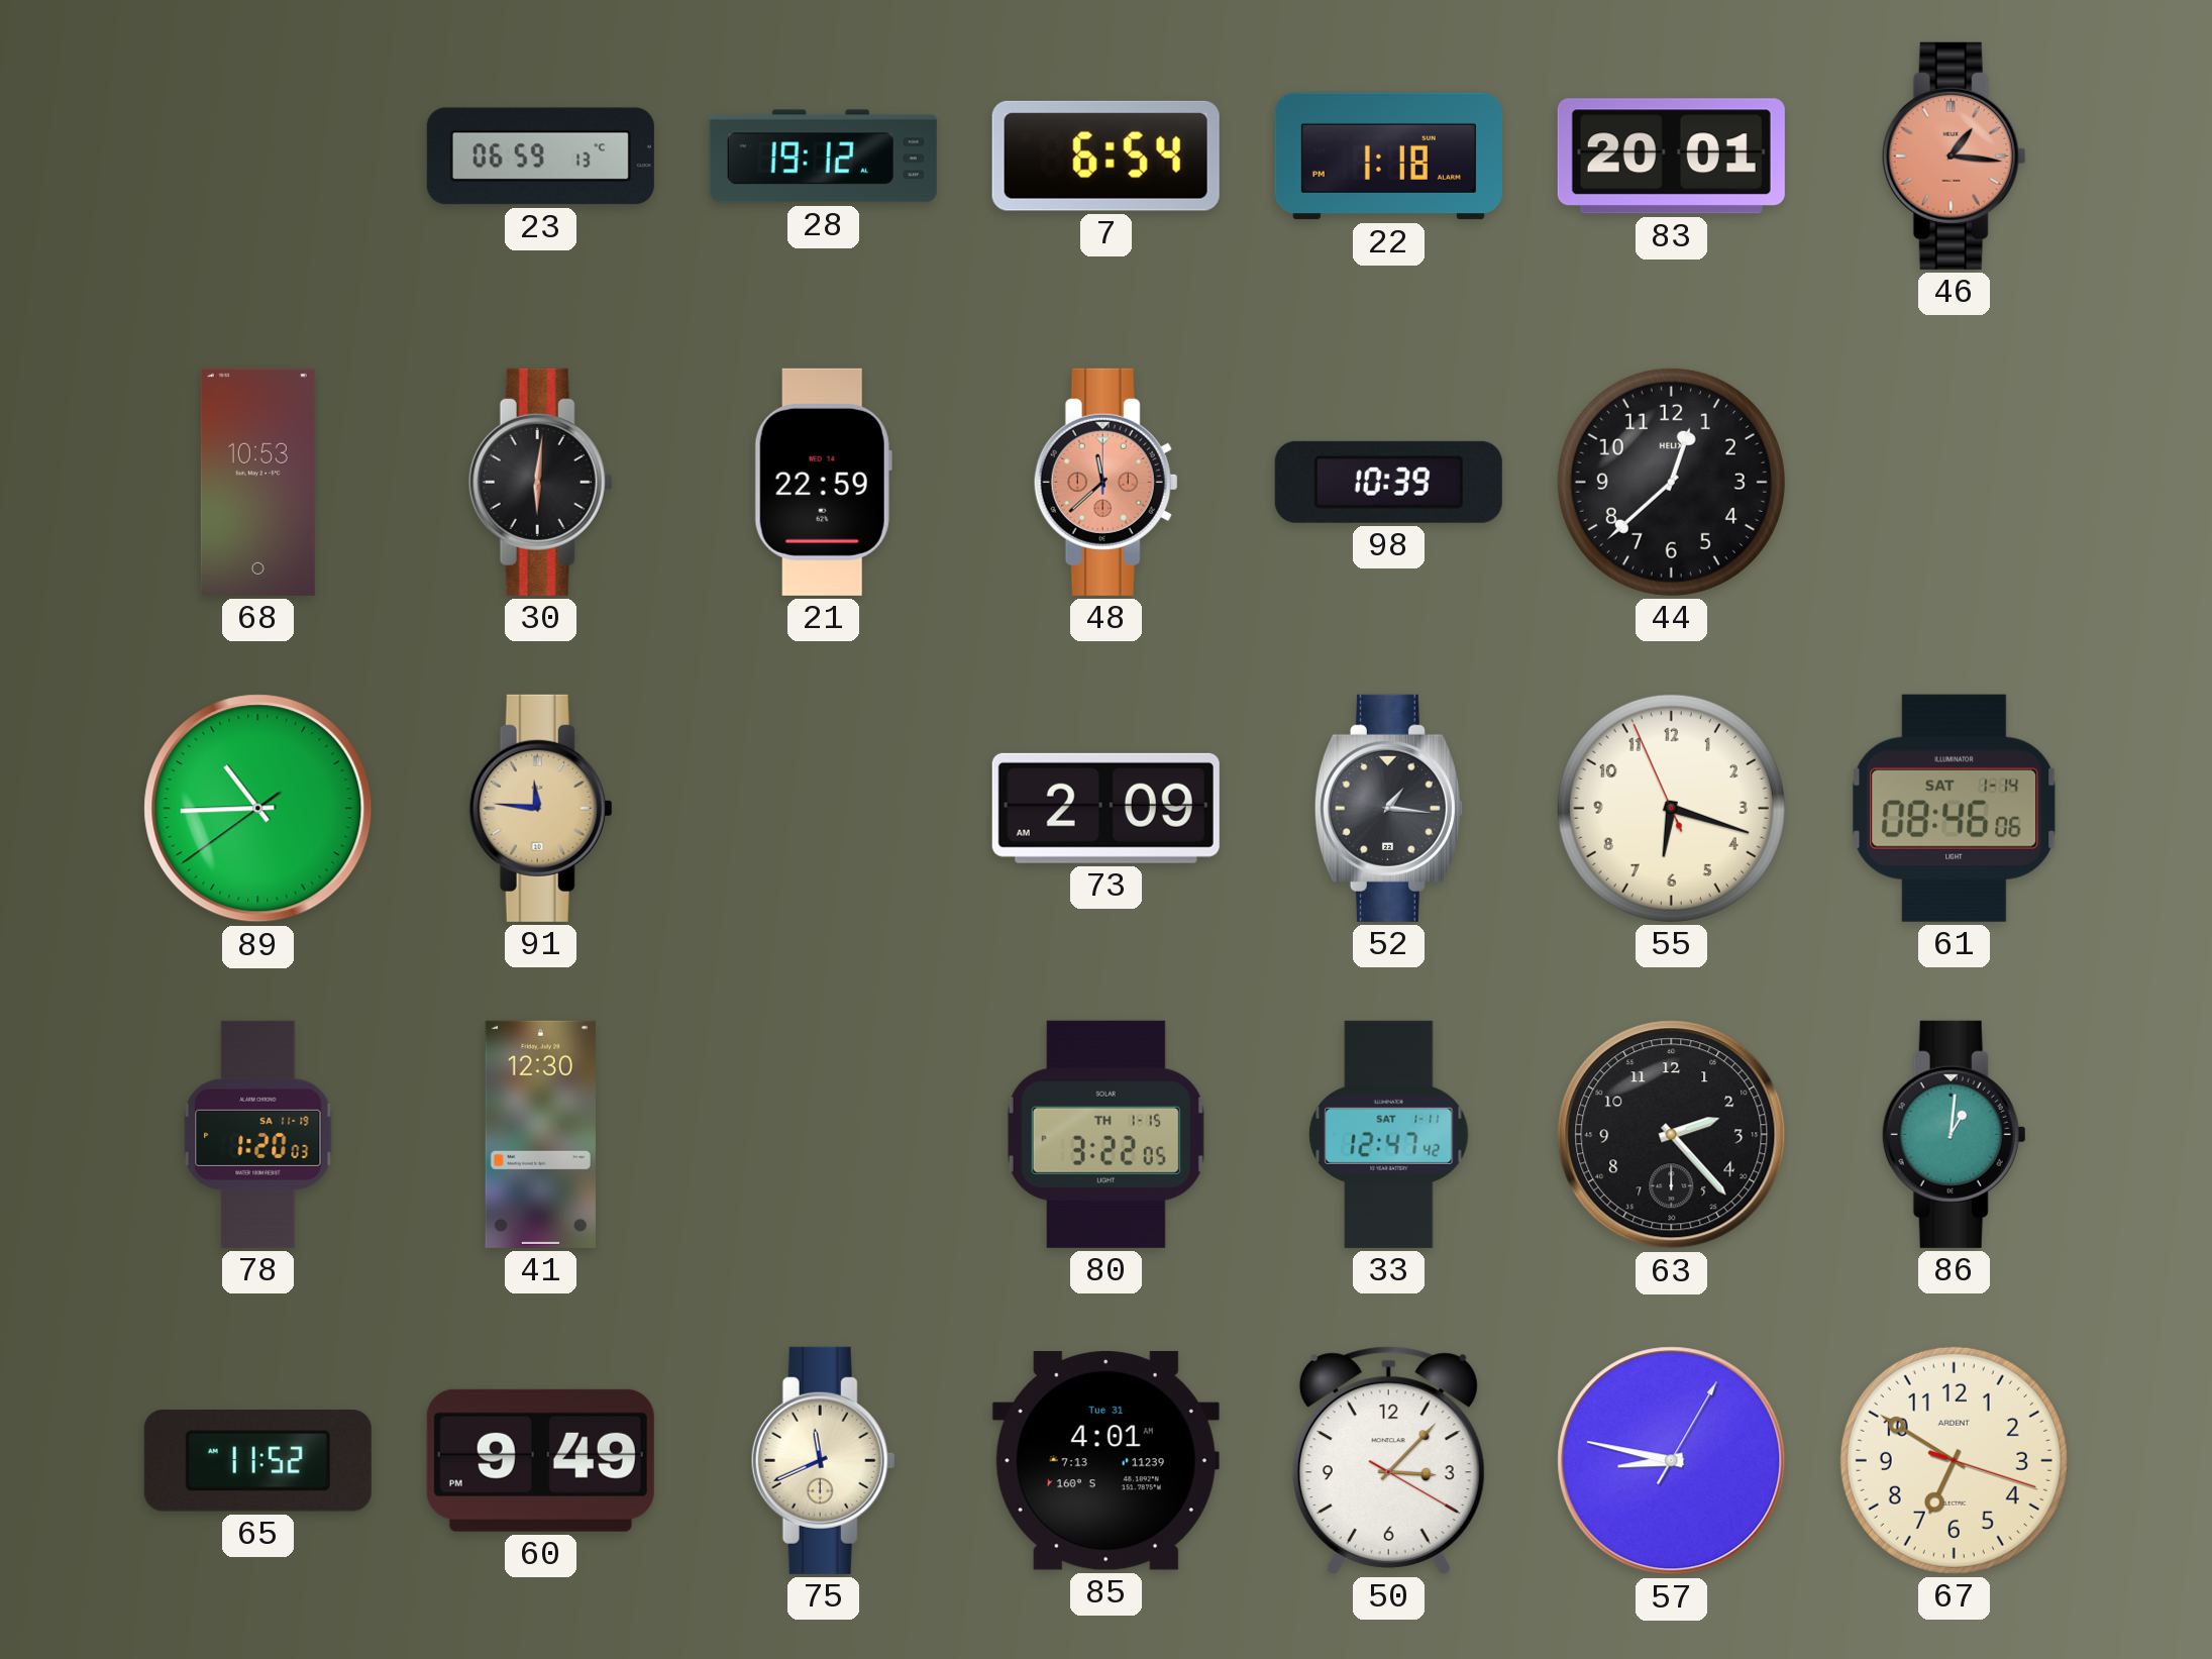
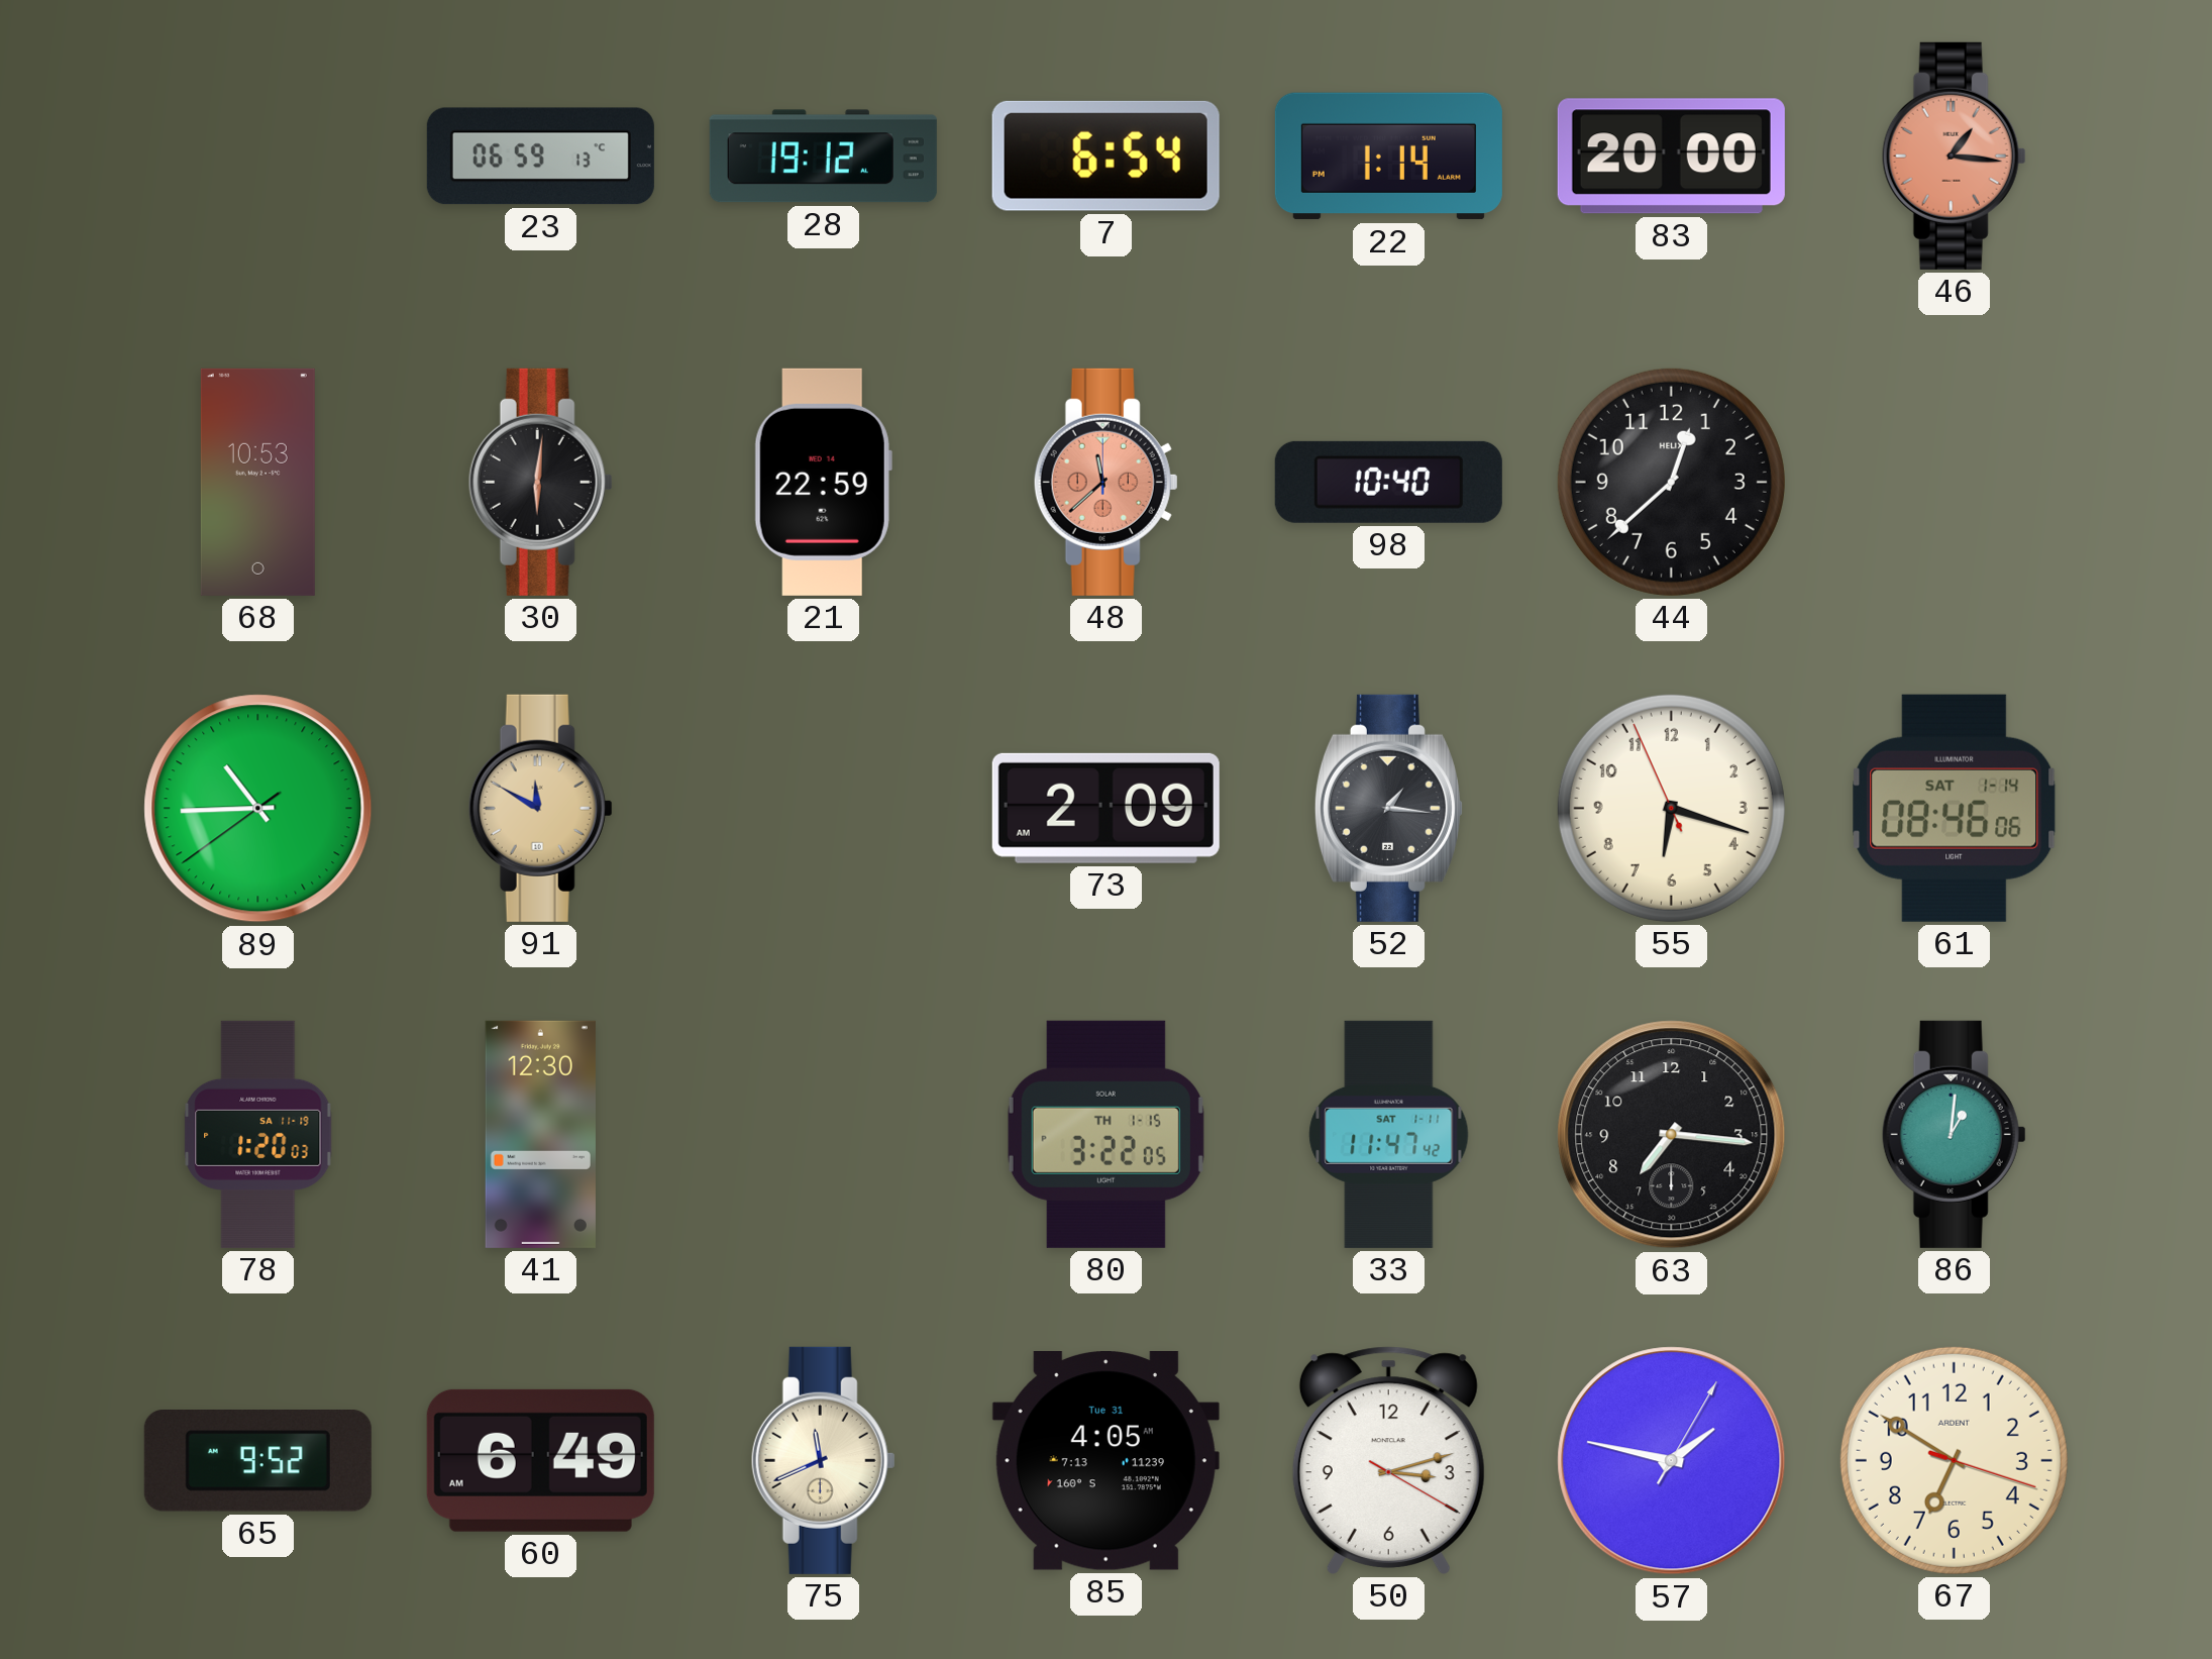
22: 1:18 -> 1:14 (1388, 157)
83: 20:01 -> 20:00 (1671, 157)
98: 10:39 -> 10:40 (1388, 482)
91: 11:46 -> 11:50 (540, 808)
33: 12:47 -> 11:47 (1389, 1134)
63: 2:23 -> 7:16 (1672, 1135)
65: 11:52 -> 9:52 (257, 1461)
60: 9:49 -> 6:49 (540, 1460)
85: 4:01 -> 4:05 (1105, 1461)
50: 3:07 -> 3:12 (1388, 1460)
57: 8:47 -> 1:47 (1672, 1461)
